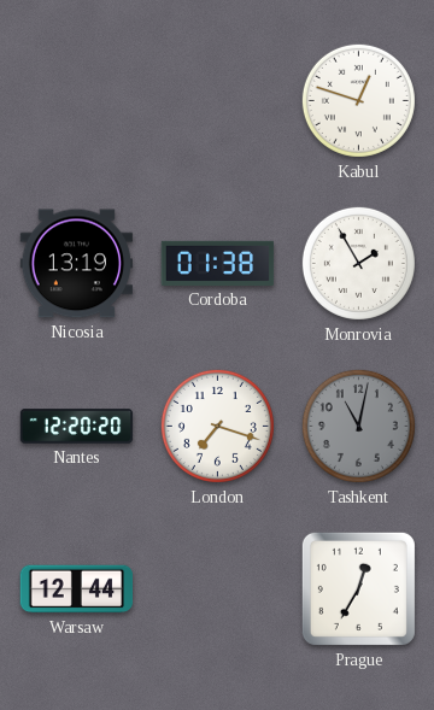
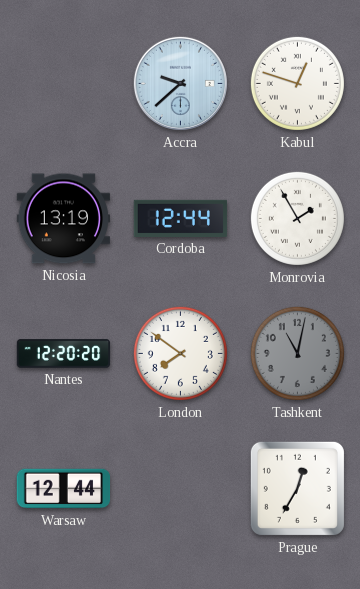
Accra: none -> 9:38 (180, 83)
Cordoba: 01:38 -> 12:44 (181, 218)
London: 7:18 -> 7:51 (180, 353)
